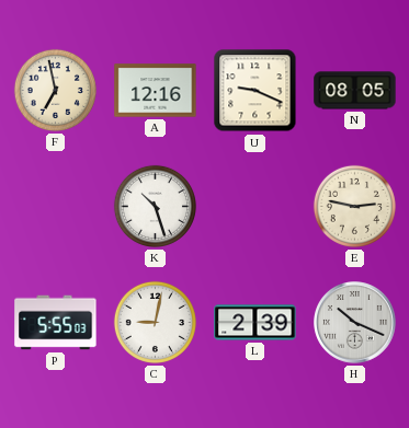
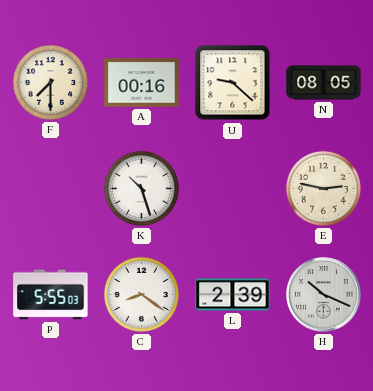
F: 6:58 -> 7:30 (50, 82)
A: 12:16 -> 00:16 (142, 83)
U: 9:19 -> 9:22 (233, 83)
C: 9:02 -> 8:21 (141, 294)
